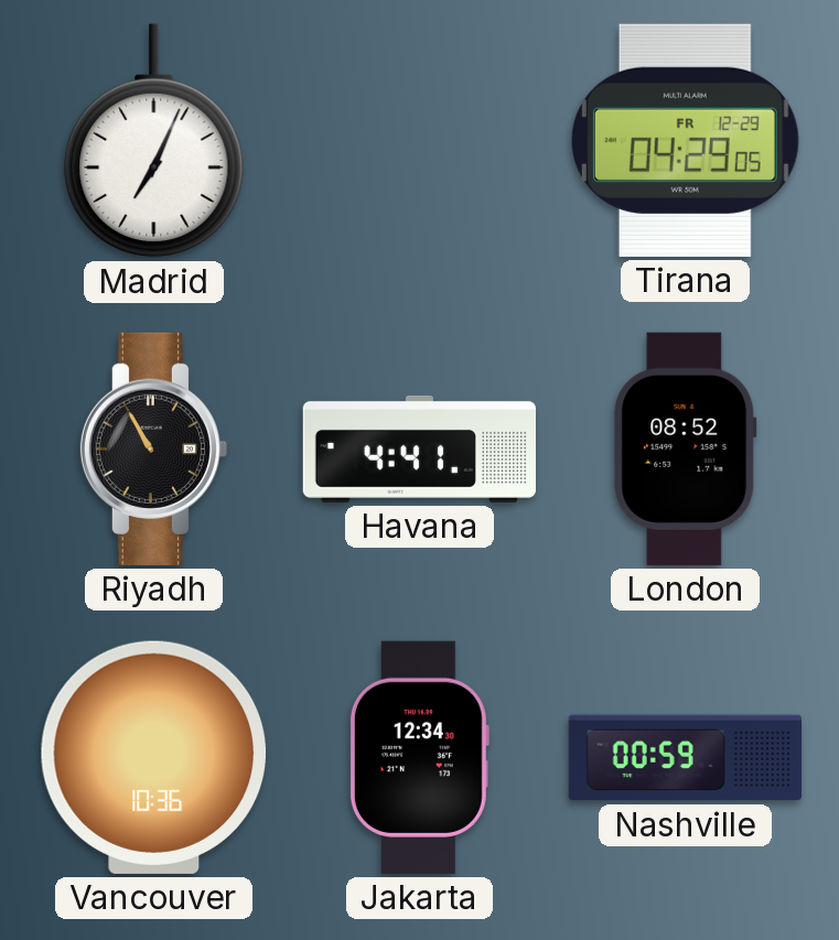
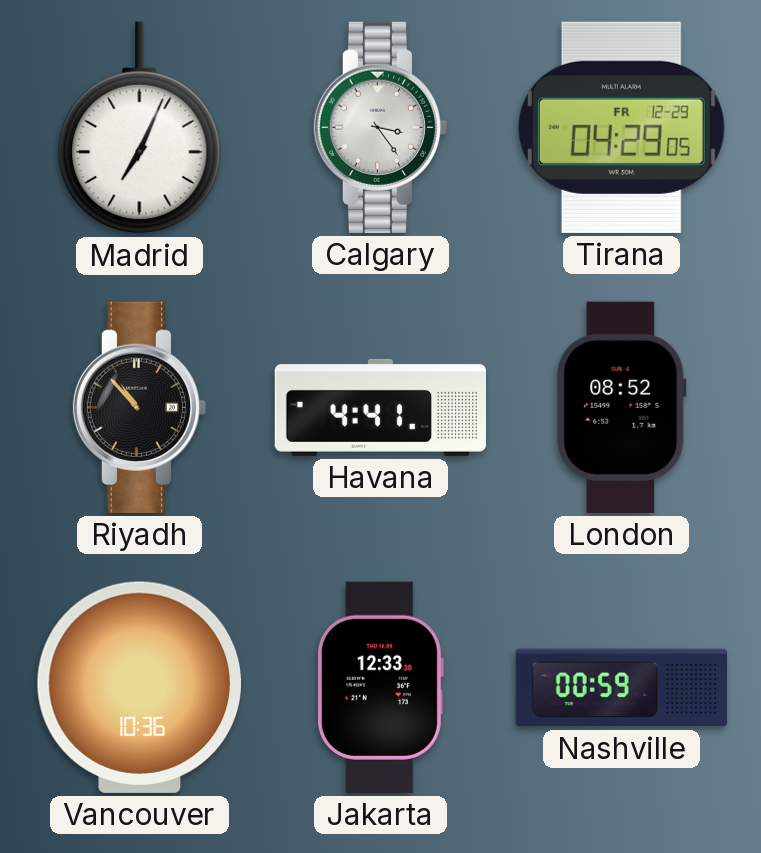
Calgary: none -> 3:24 (380, 127)
Riyadh: 10:55 -> 10:53 (139, 407)
Jakarta: 12:34 -> 12:33 (380, 687)
